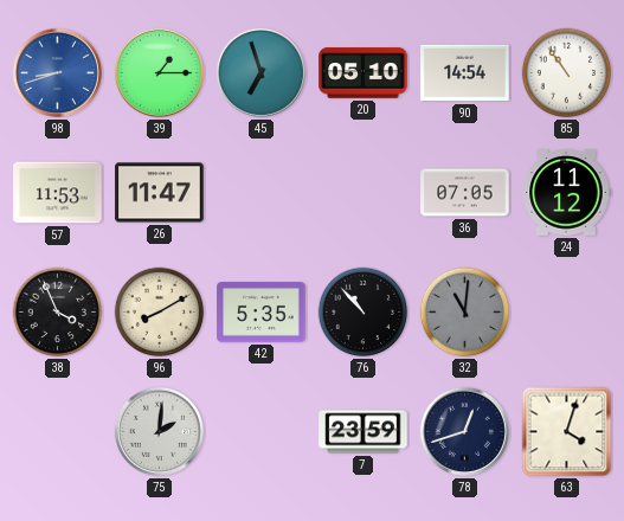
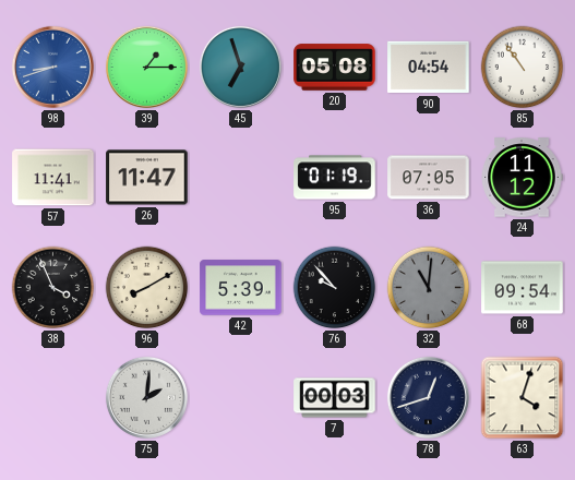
20: 05:10 -> 05:08 (335, 68)
90: 14:54 -> 04:54 (429, 68)
57: 11:53 -> 11:41 (53, 178)
95: none -> 01:19 (335, 178)
42: 5:35 -> 5:39 (241, 288)
76: 10:53 -> 9:53 (335, 288)
68: none -> 09:54 (523, 288)
7: 23:59 -> 00:03 (335, 398)
